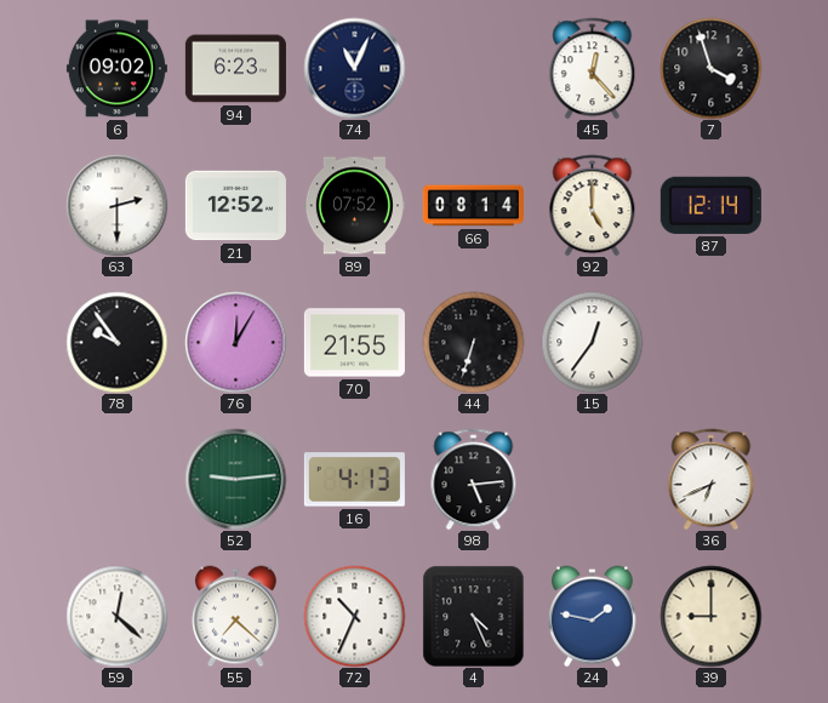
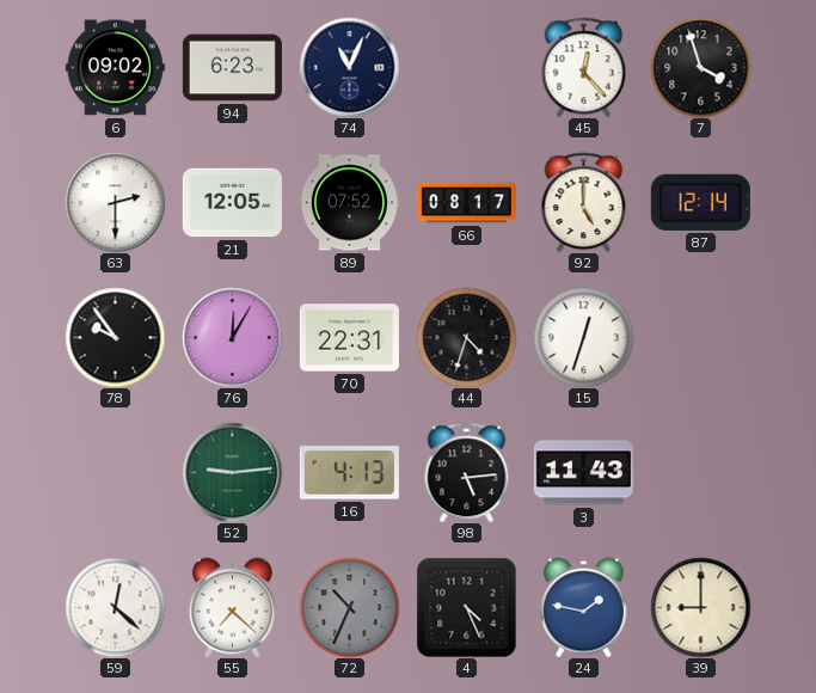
21: 12:52 -> 12:05 (232, 203)
66: 08:14 -> 08:17 (466, 203)
70: 21:55 -> 22:31 (349, 338)
44: 6:33 -> 4:33 (466, 337)
15: 12:36 -> 12:33 (583, 337)
3: none -> 11:43 (583, 473)
36: 6:41 -> none (712, 479)
72 dial: white -> grey (349, 607)
